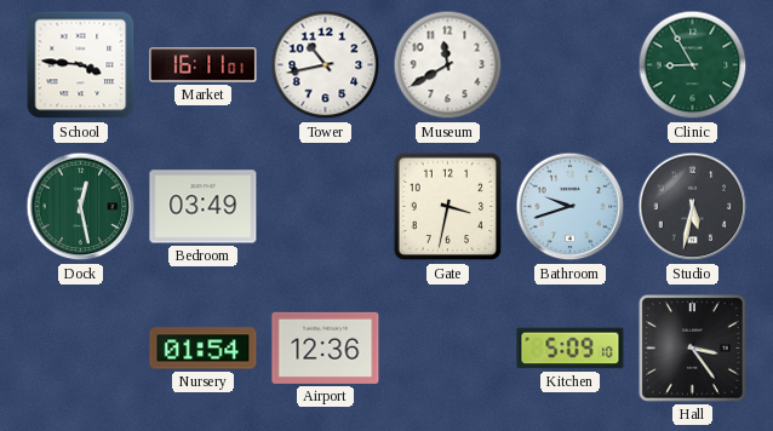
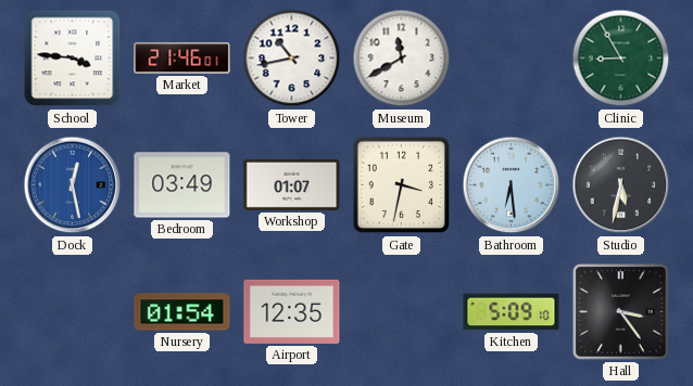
Market: 16:11 -> 21:46 (182, 59)
Dock dial: green -> blue (73, 185)
Workshop: none -> 01:07 (292, 184)
Bathroom: 9:42 -> 6:29 (512, 185)
Airport: 12:36 -> 12:35 (292, 311)
